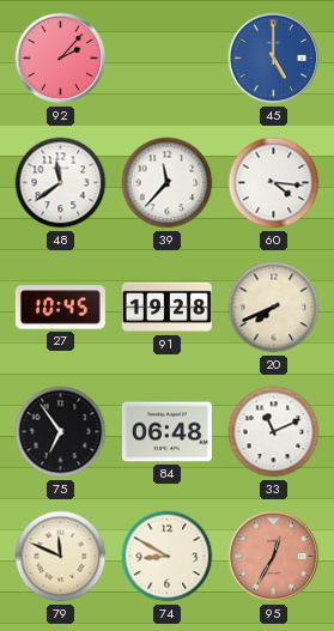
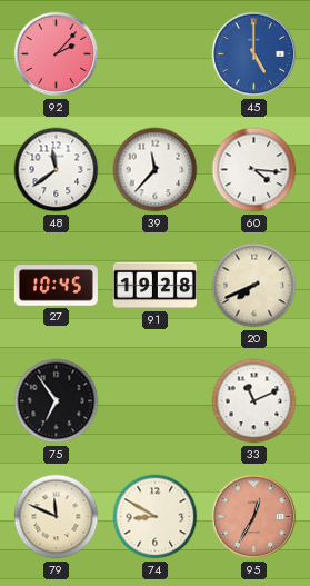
84: 06:48 -> none (166, 432)
